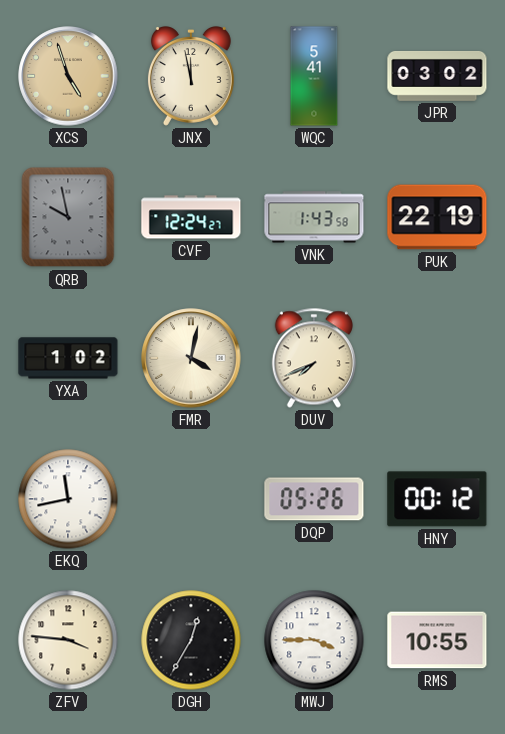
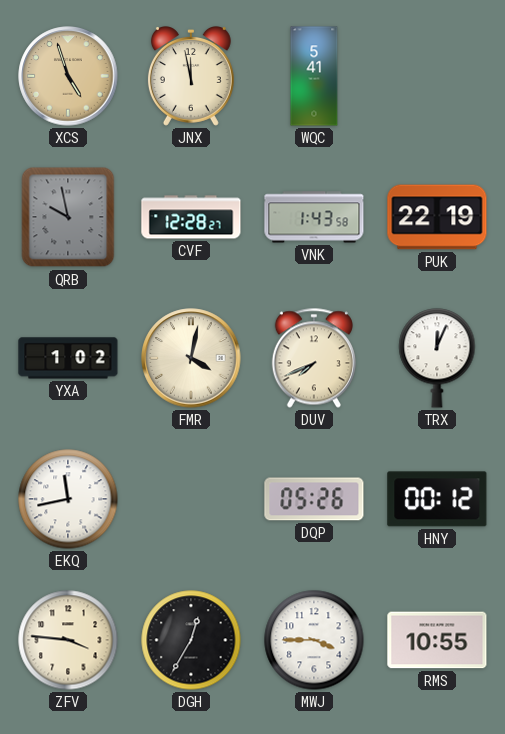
JPR: 03:02 -> none (437, 76)
CVF: 12:24 -> 12:28 (191, 217)
TRX: none -> 12:04 (437, 358)
